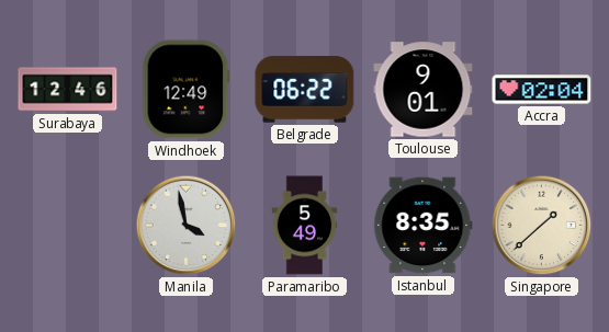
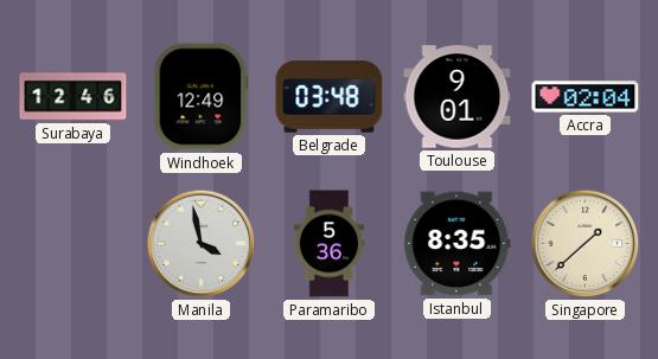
Belgrade: 06:22 -> 03:48 (330, 97)
Paramaribo: 5:49 -> 5:36 (330, 244)
